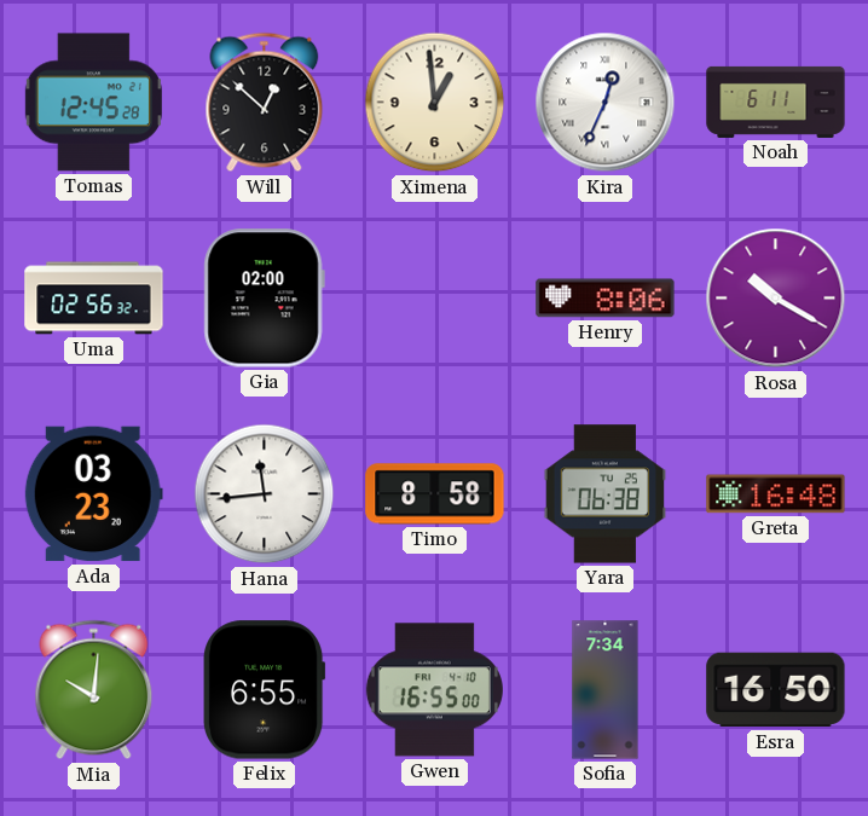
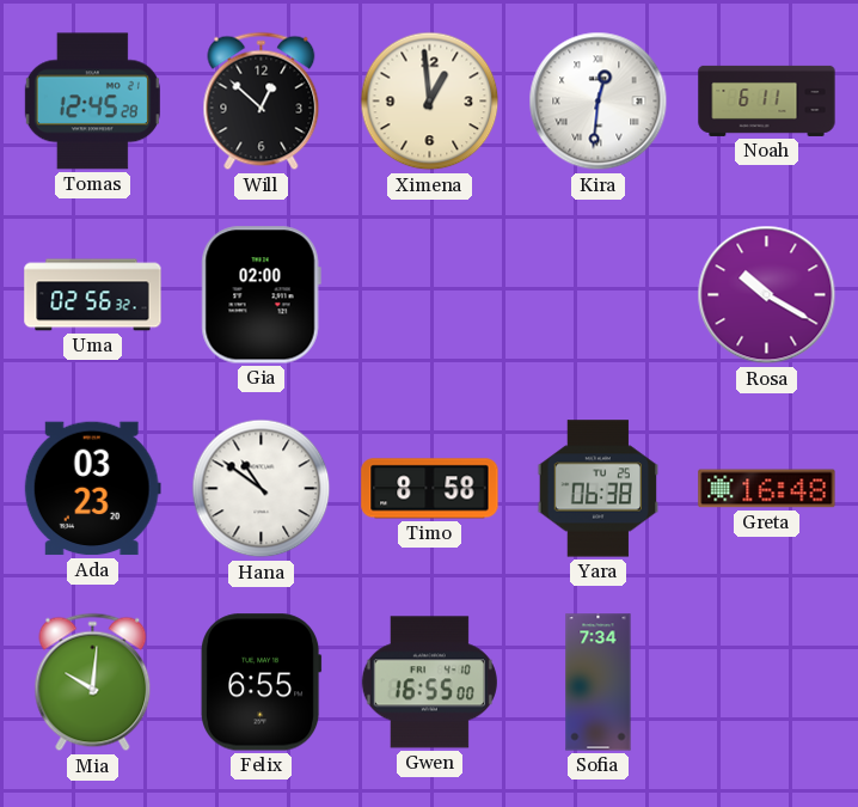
Kira: 12:34 -> 12:31 (599, 102)
Henry: 8:06 -> none (606, 299)
Hana: 11:44 -> 10:51 (262, 489)
Esra: 16:50 -> none (776, 690)
